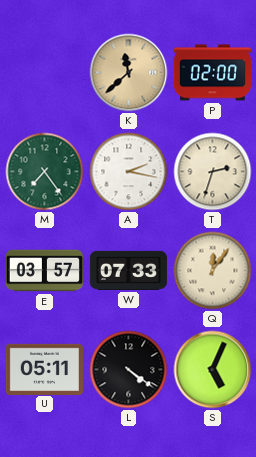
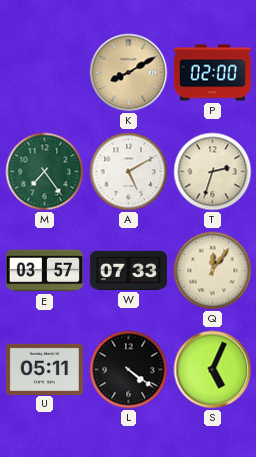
K: 11:38 -> 8:10 (129, 73)
A: 2:17 -> 5:10 (129, 172)
